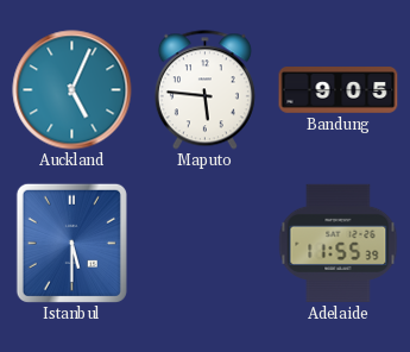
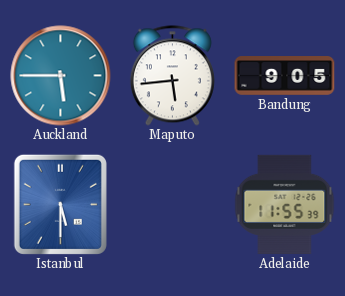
Auckland: 5:04 -> 5:45 (61, 76)
Maputo: 5:46 -> 5:44 (172, 76)
